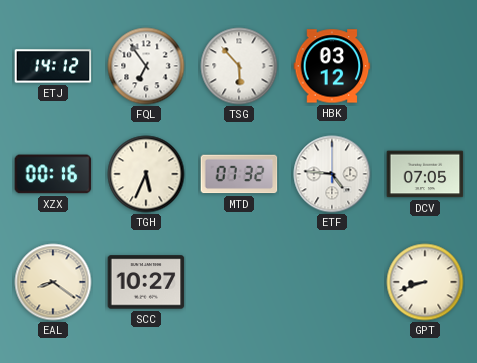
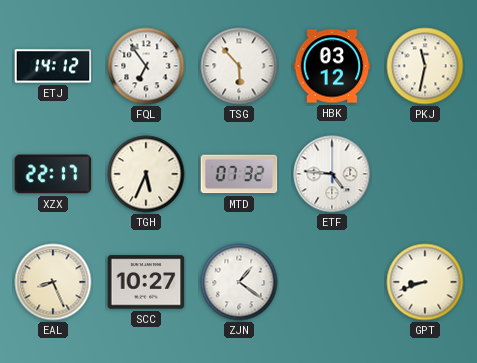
PKJ: none -> 11:32 (425, 66)
XZX: 00:16 -> 22:17 (53, 174)
DCV: 07:05 -> none (425, 174)
EAL: 8:21 -> 8:26 (53, 282)
ZJN: none -> 1:21 (239, 282)
